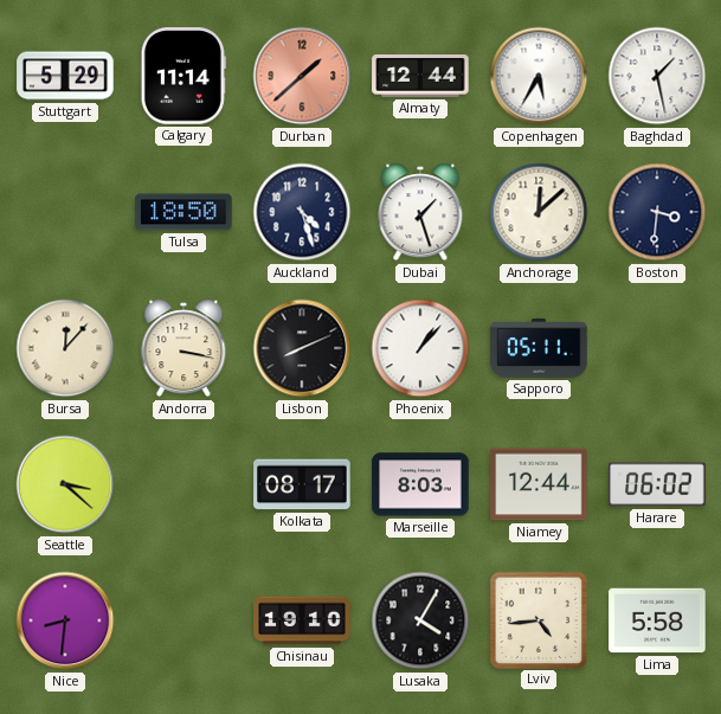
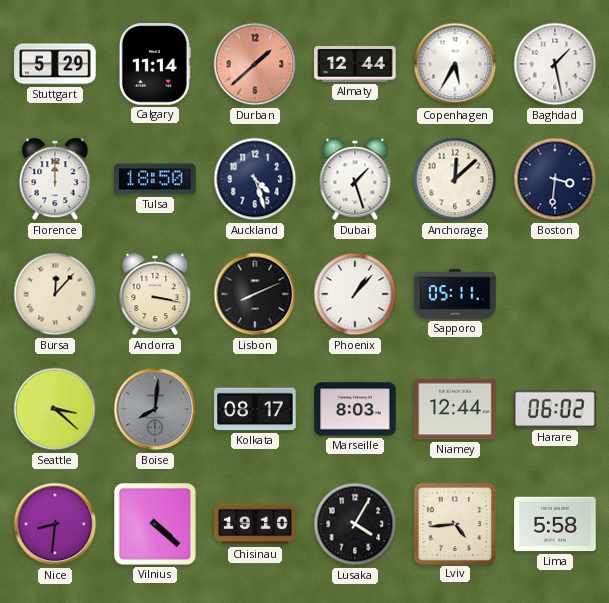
Florence: none -> 12:00 (55, 179)
Boise: none -> 8:01 (155, 409)
Vilnius: none -> 4:22 (156, 525)
